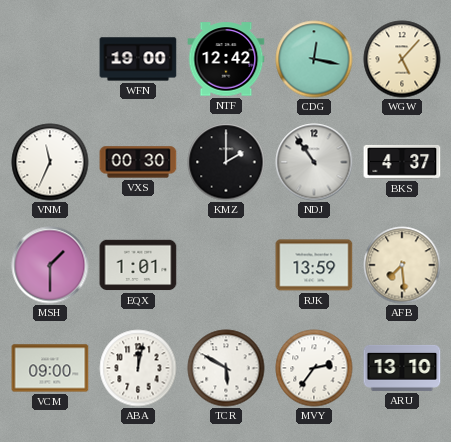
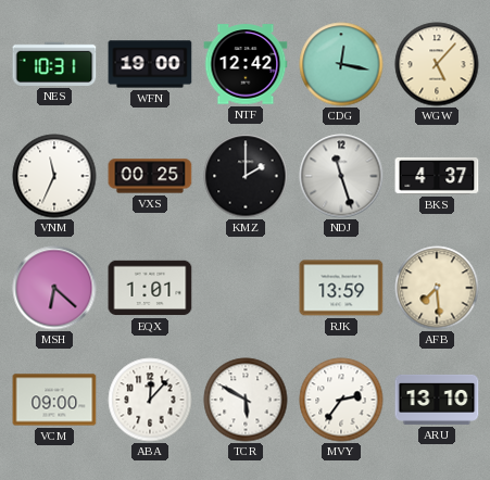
NES: none -> 10:31 (54, 64)
VXS: 00:30 -> 00:25 (150, 176)
NDJ: 10:54 -> 11:27 (341, 176)
MSH: 1:30 -> 6:22 (54, 288)
ABA: 12:02 -> 12:07 (150, 400)
